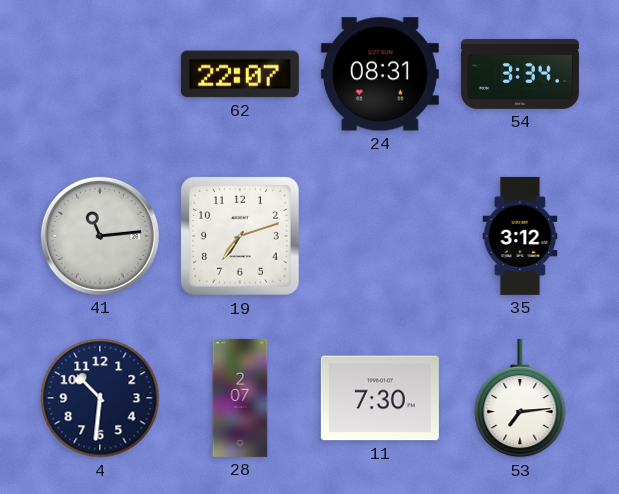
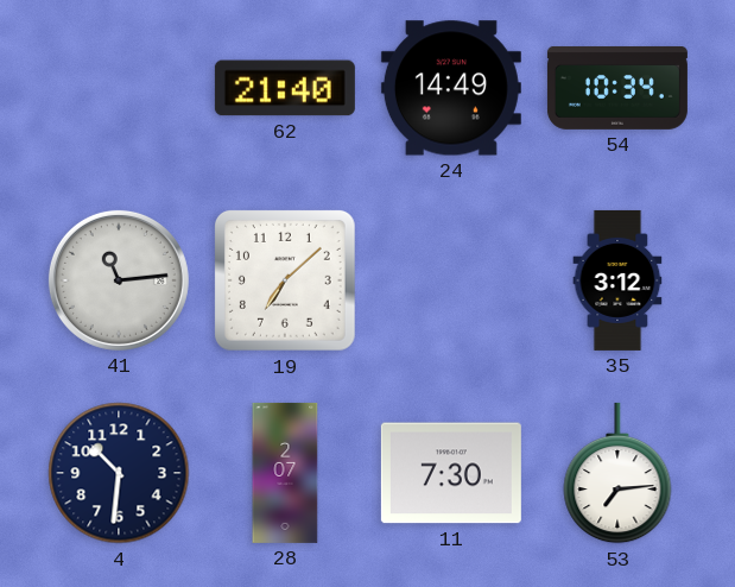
62: 22:07 -> 21:40 (285, 88)
24: 08:31 -> 14:49 (451, 88)
54: 3:34 -> 10:34 (617, 88)
19: 7:12 -> 7:08 (285, 280)
